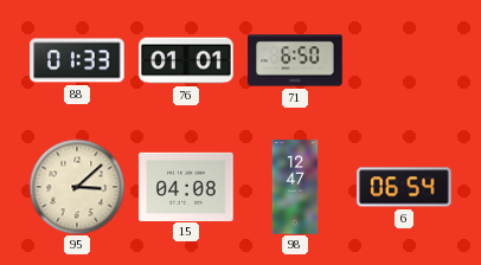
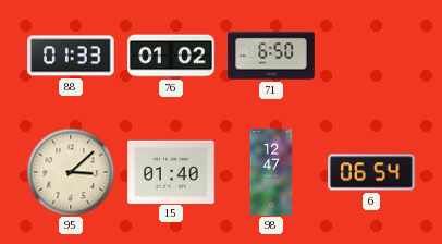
76: 01:01 -> 01:02 (171, 56)
15: 04:08 -> 01:40 (171, 171)
